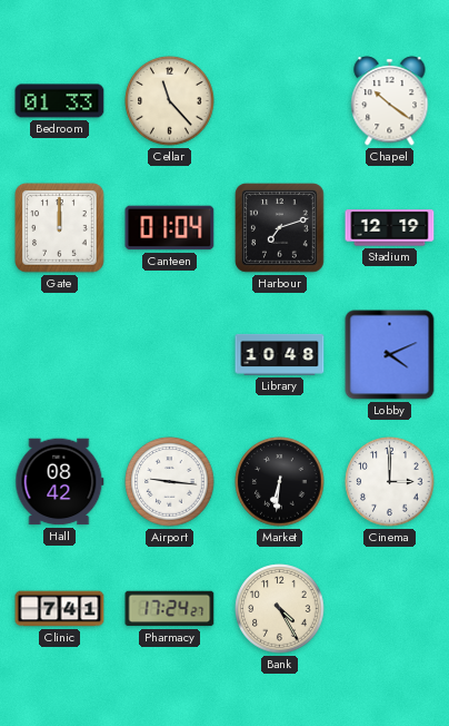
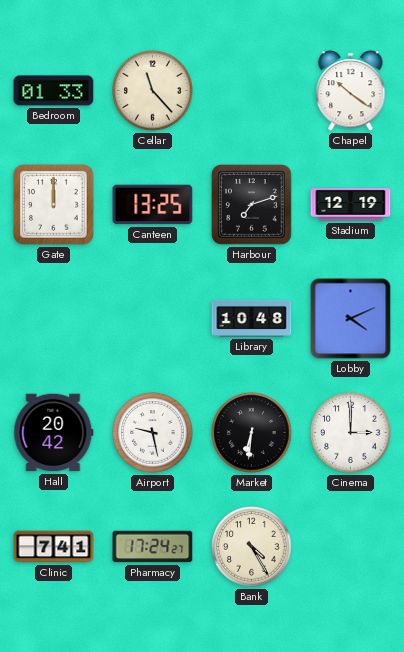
Canteen: 01:04 -> 13:25 (153, 205)
Hall: 08:42 -> 20:42 (54, 433)
Airport: 9:16 -> 9:28 (153, 433)
